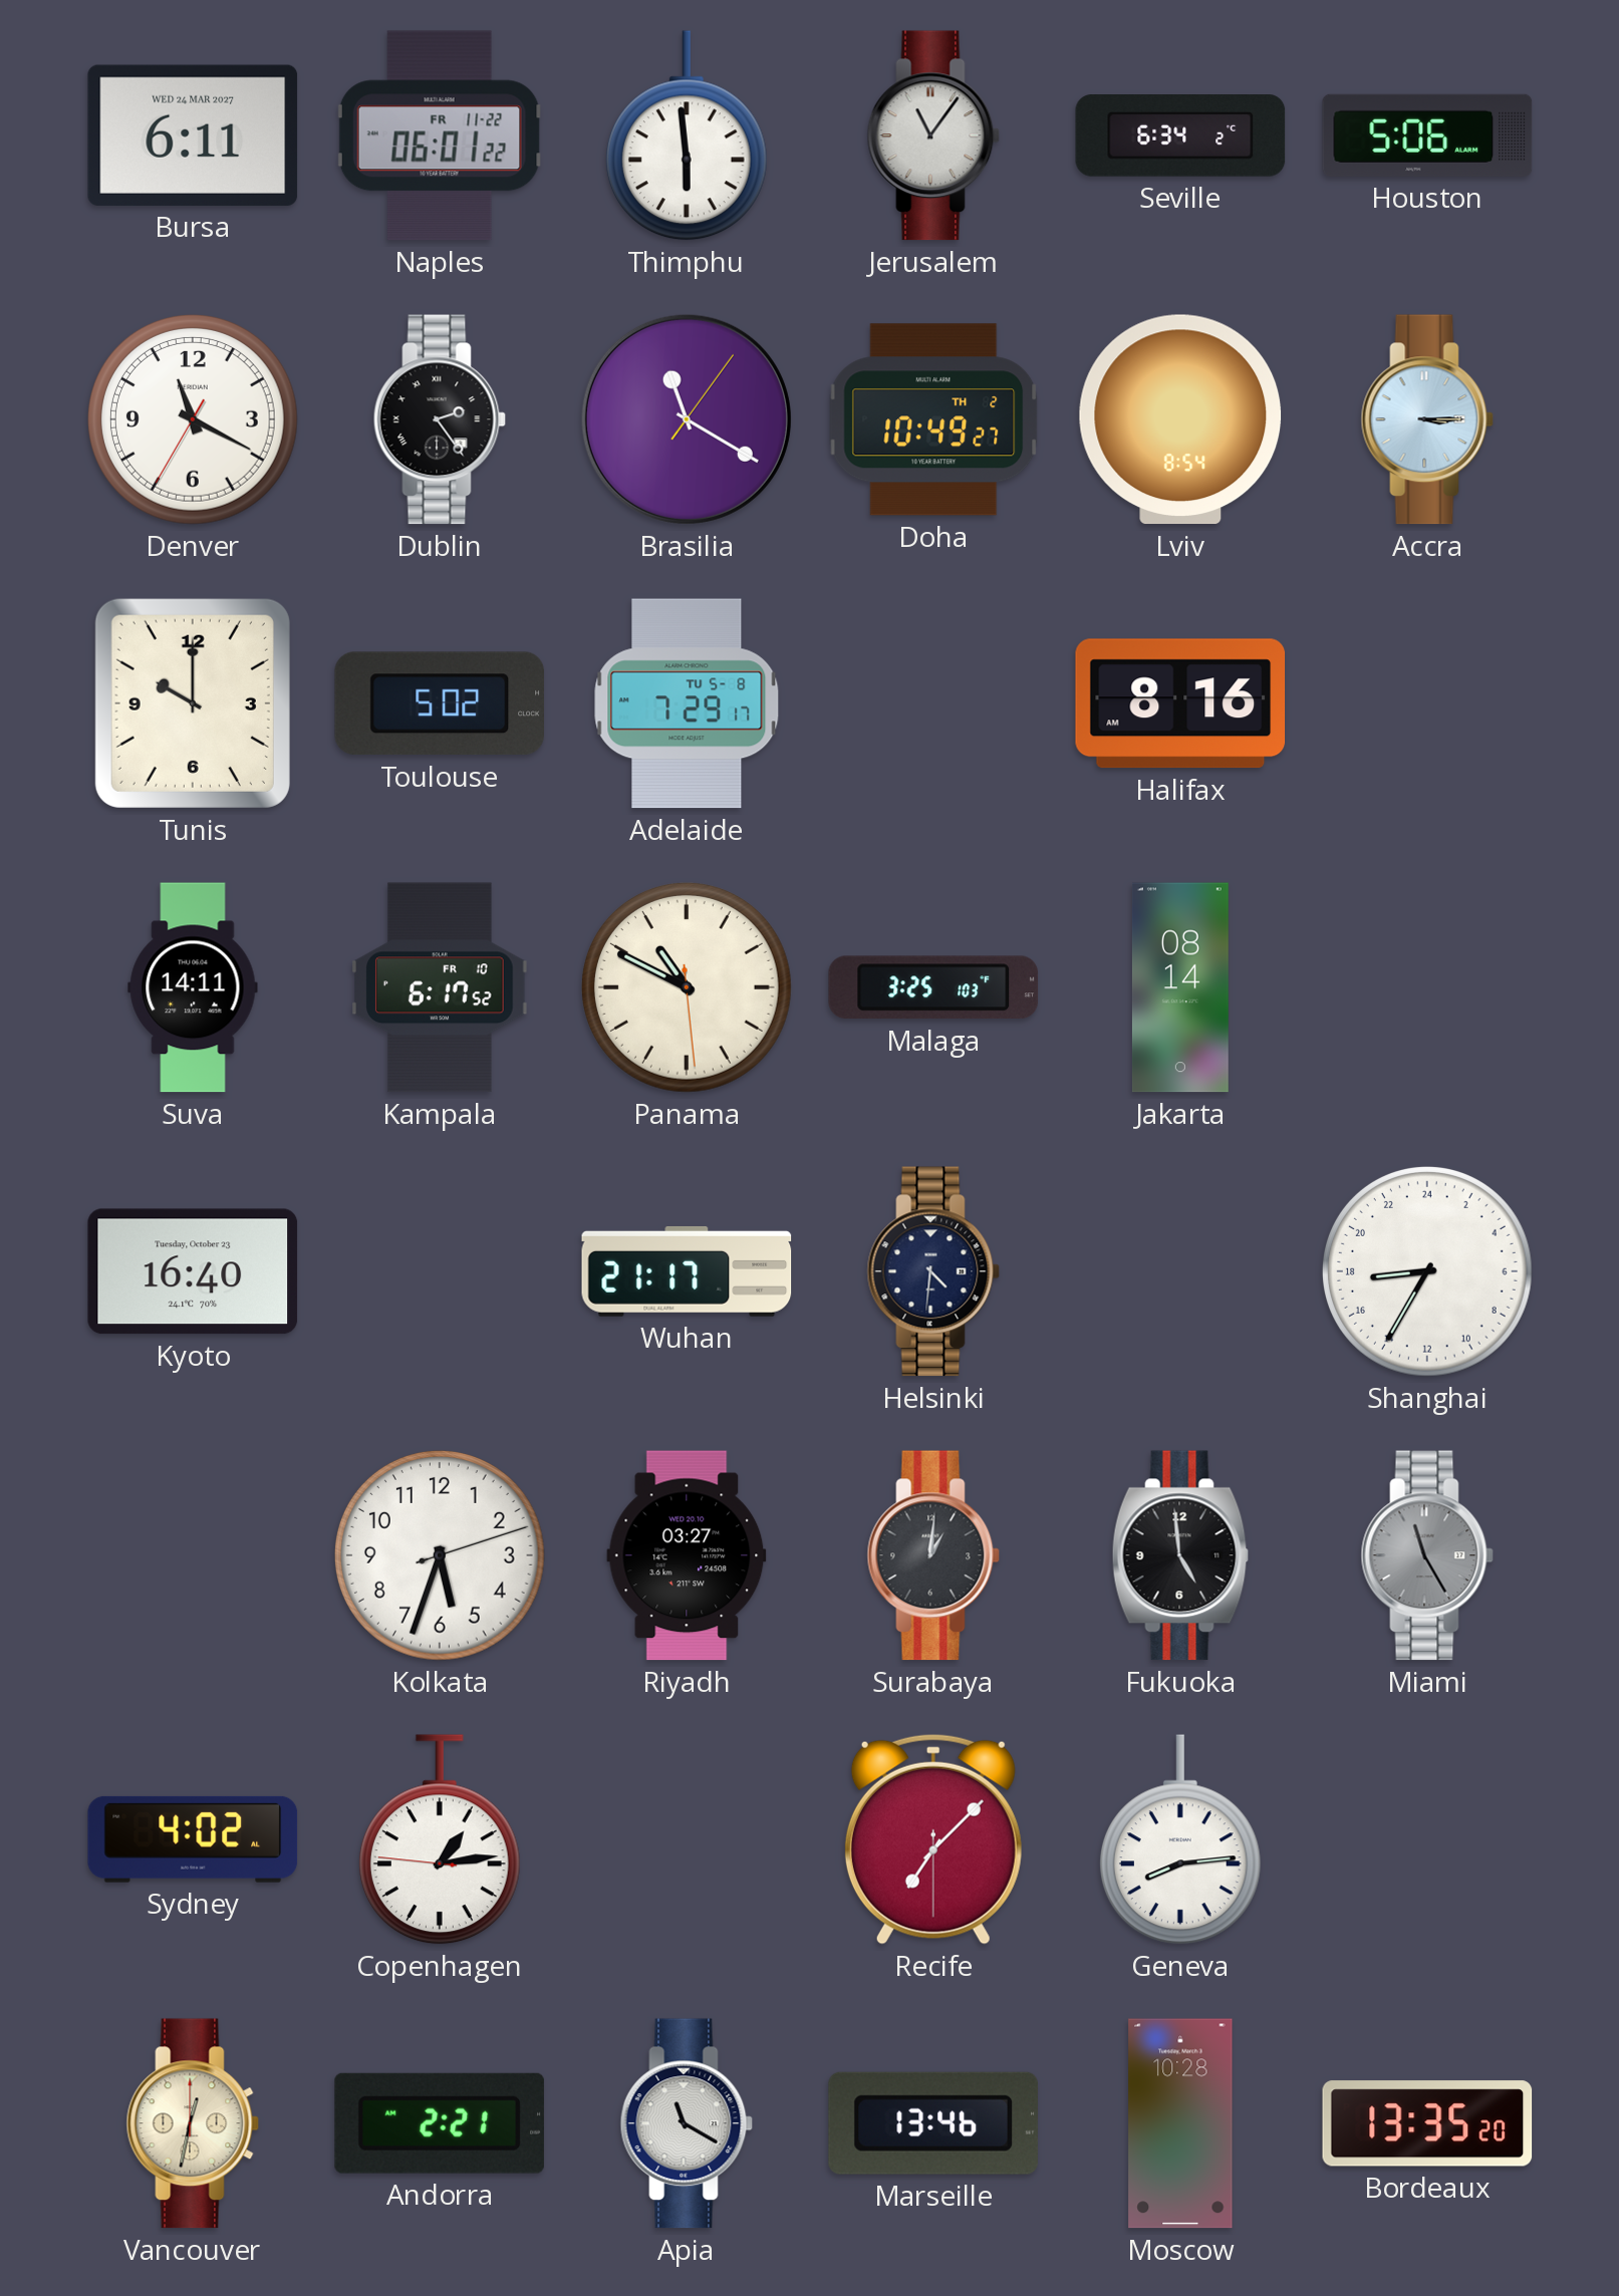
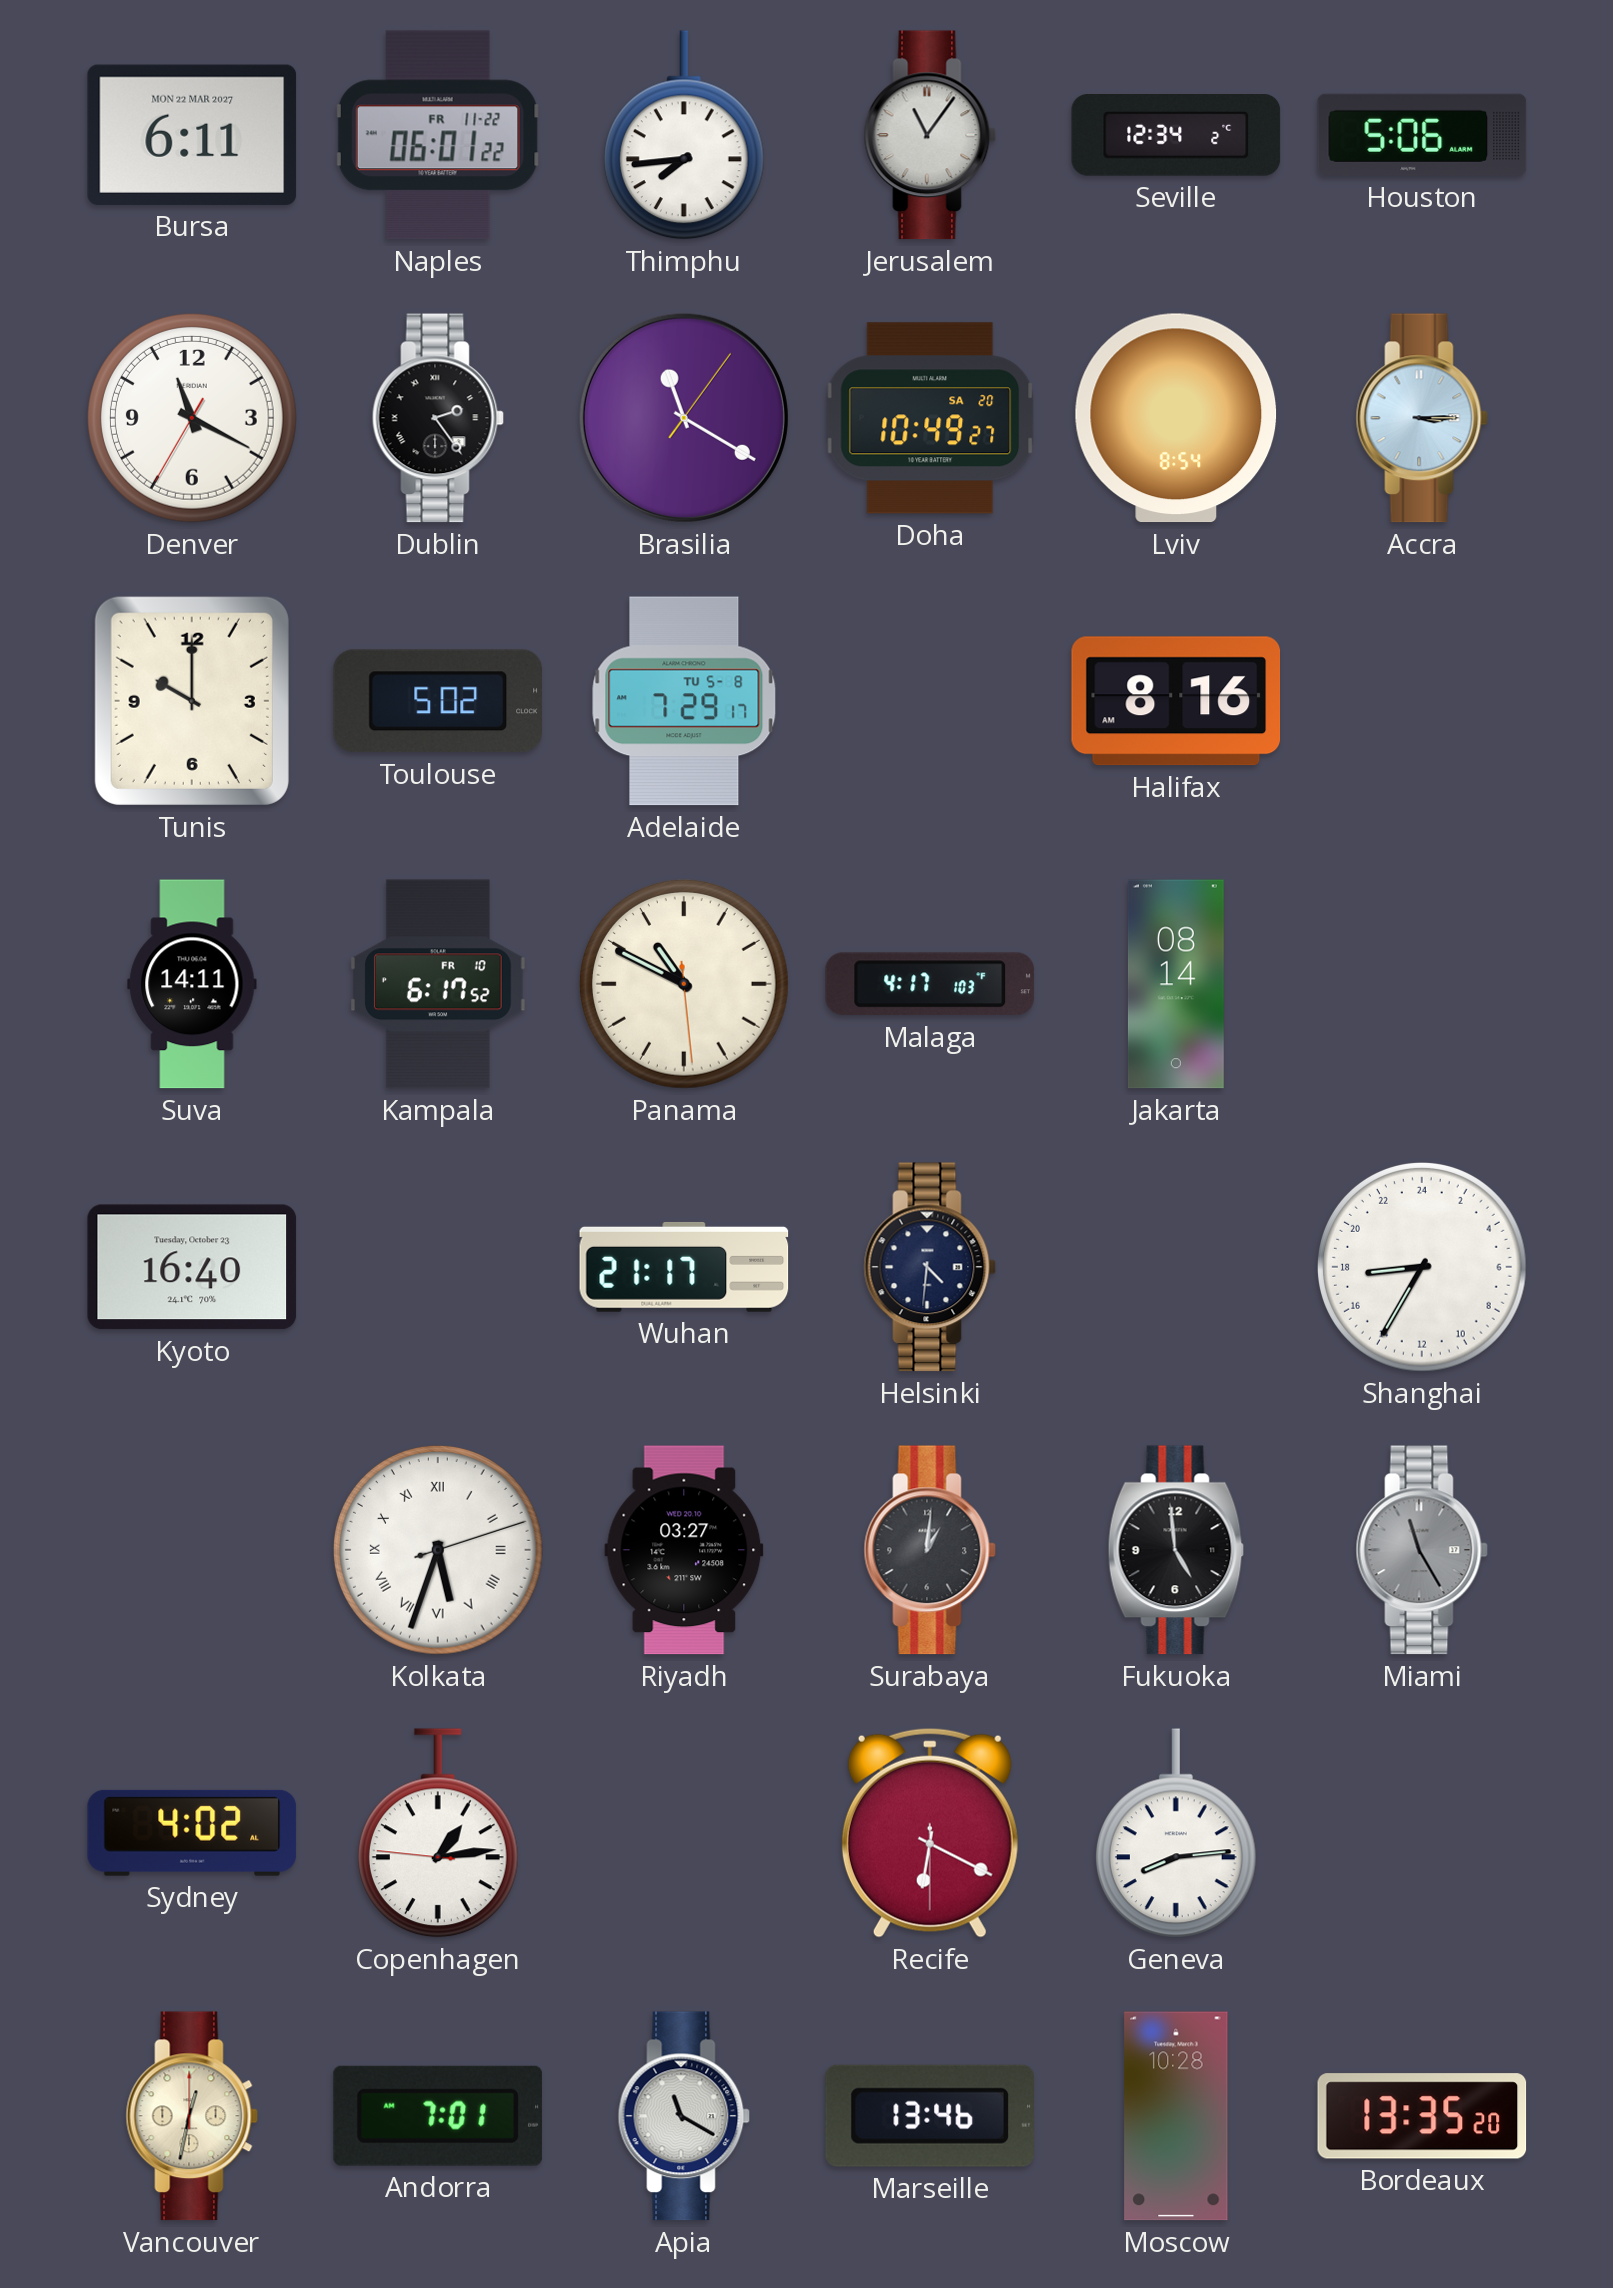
Bursa date: WED 24 MAR 2027 -> MON 22 MAR 2027 (192, 135)
Thimphu: 5:59 -> 7:44 (684, 135)
Seville: 6:34 -> 12:34 (1176, 136)
Doha date: TH 2 -> SA 20 (930, 418)
Malaga: 3:25 -> 4:17 (930, 984)
Kolkata numerals: Arabic -> Roman (439, 1551)
Recife: 7:07 -> 6:19 (930, 1833)
Andorra: 2:21 -> 7:01 (438, 2116)
